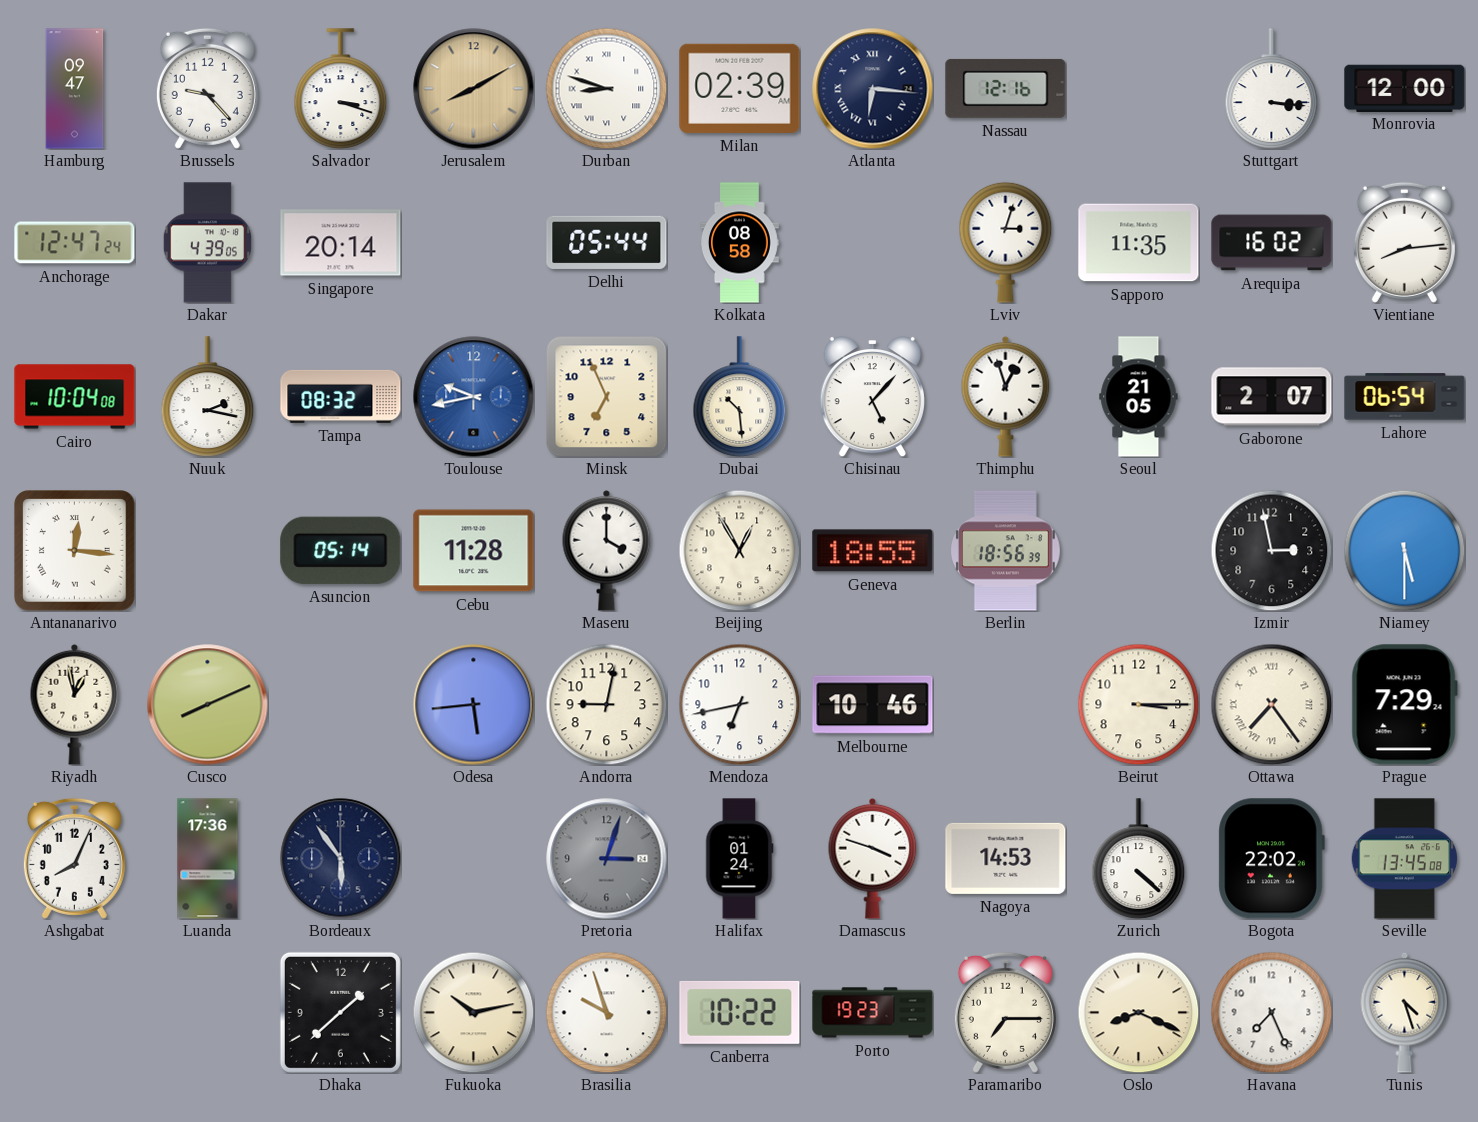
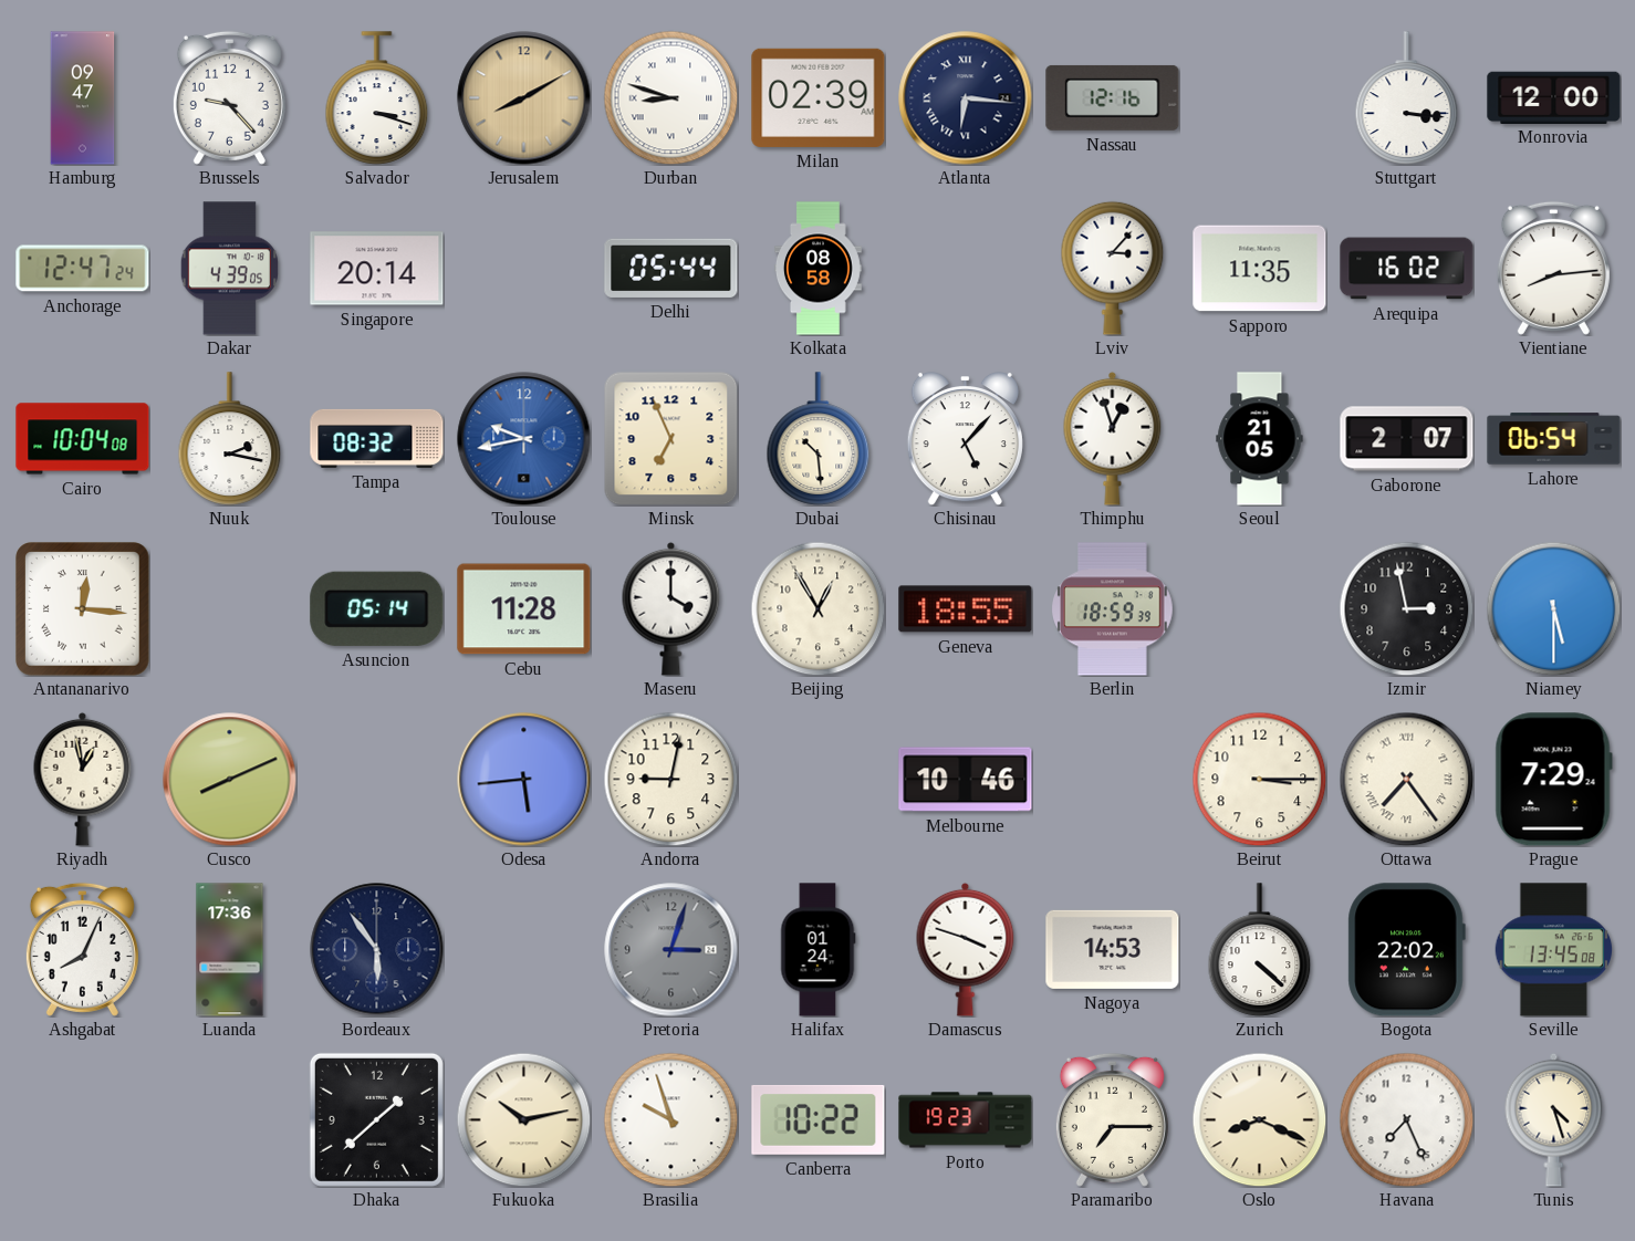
Lviv: 3:03 -> 3:07 (1113, 268)
Berlin: 18:56 -> 18:59 (1113, 609)
Mendoza: 6:43 -> none (739, 704)
